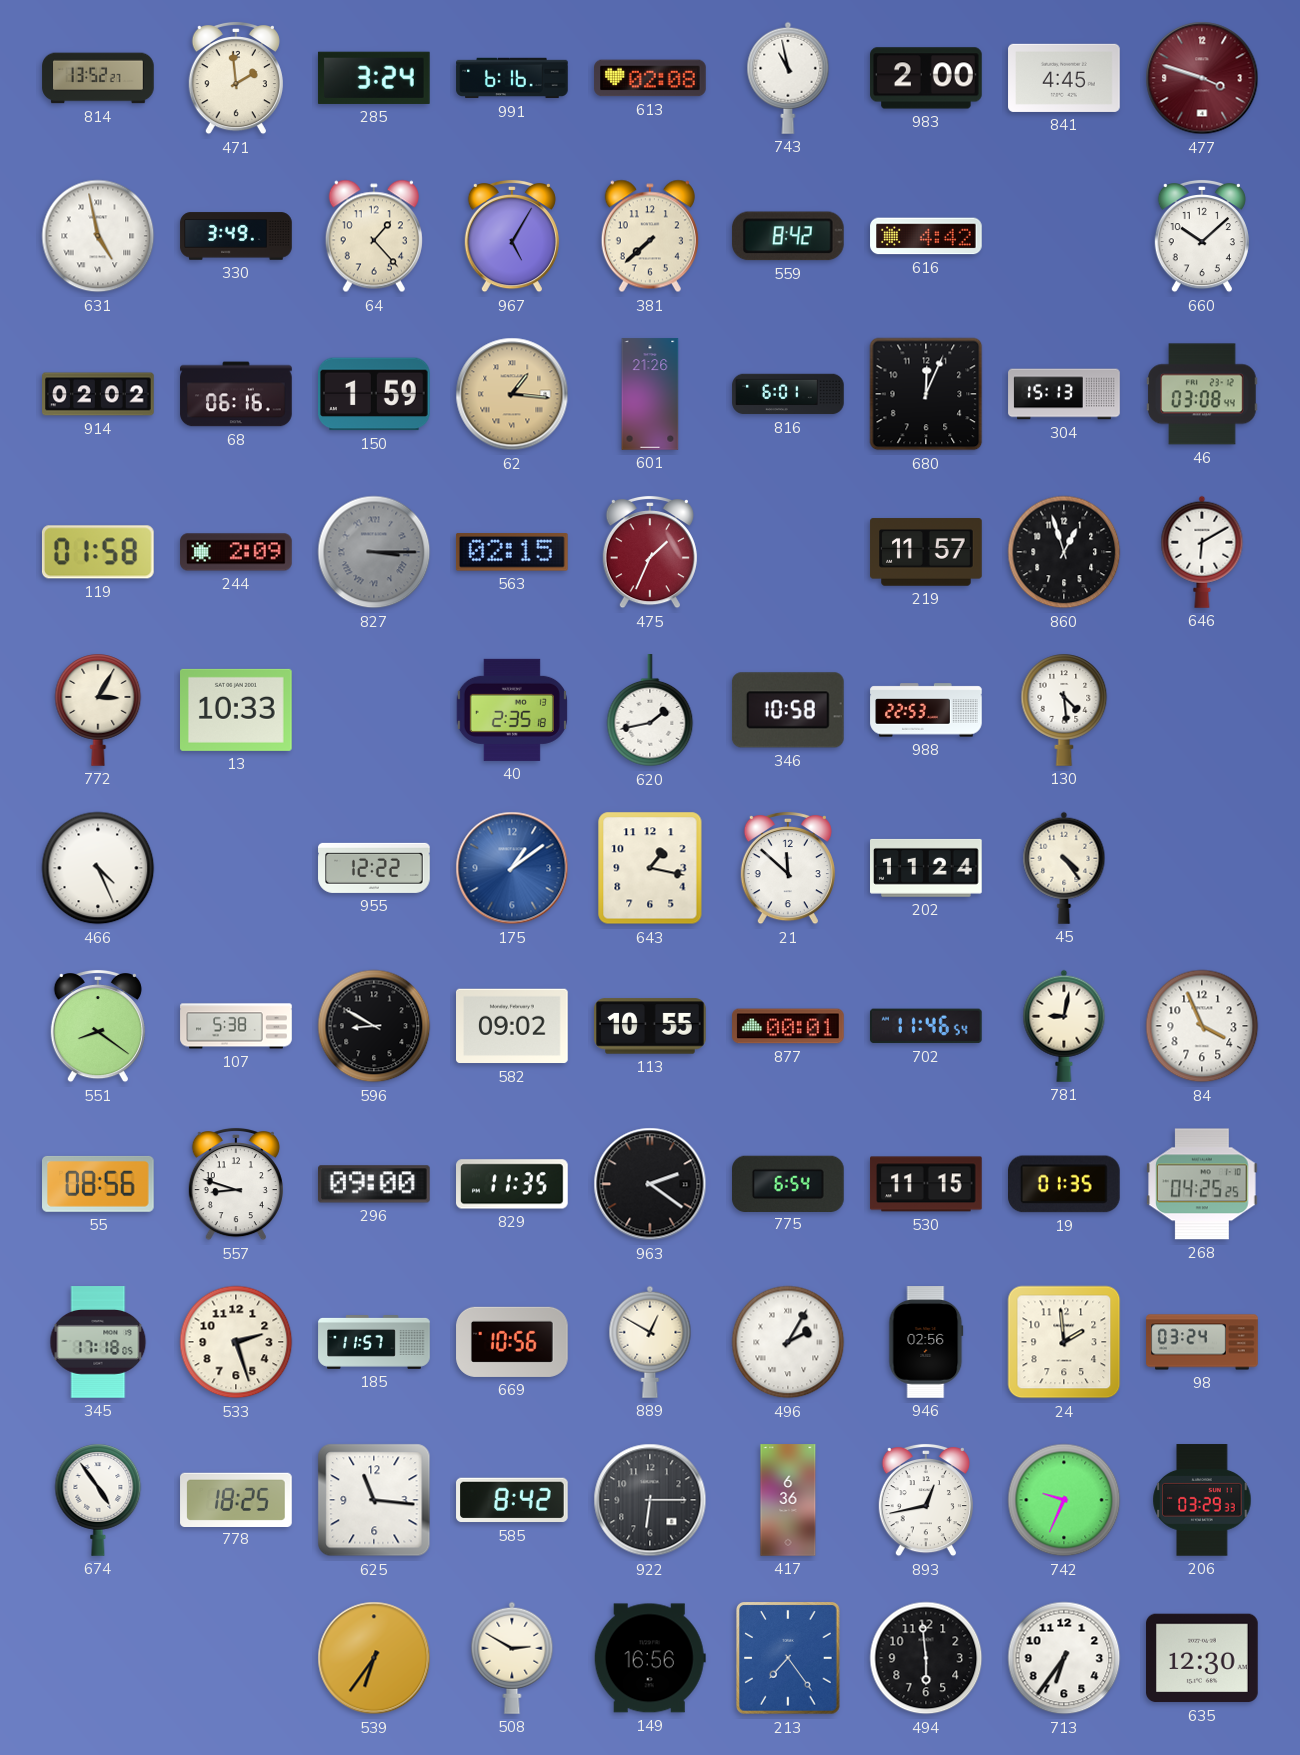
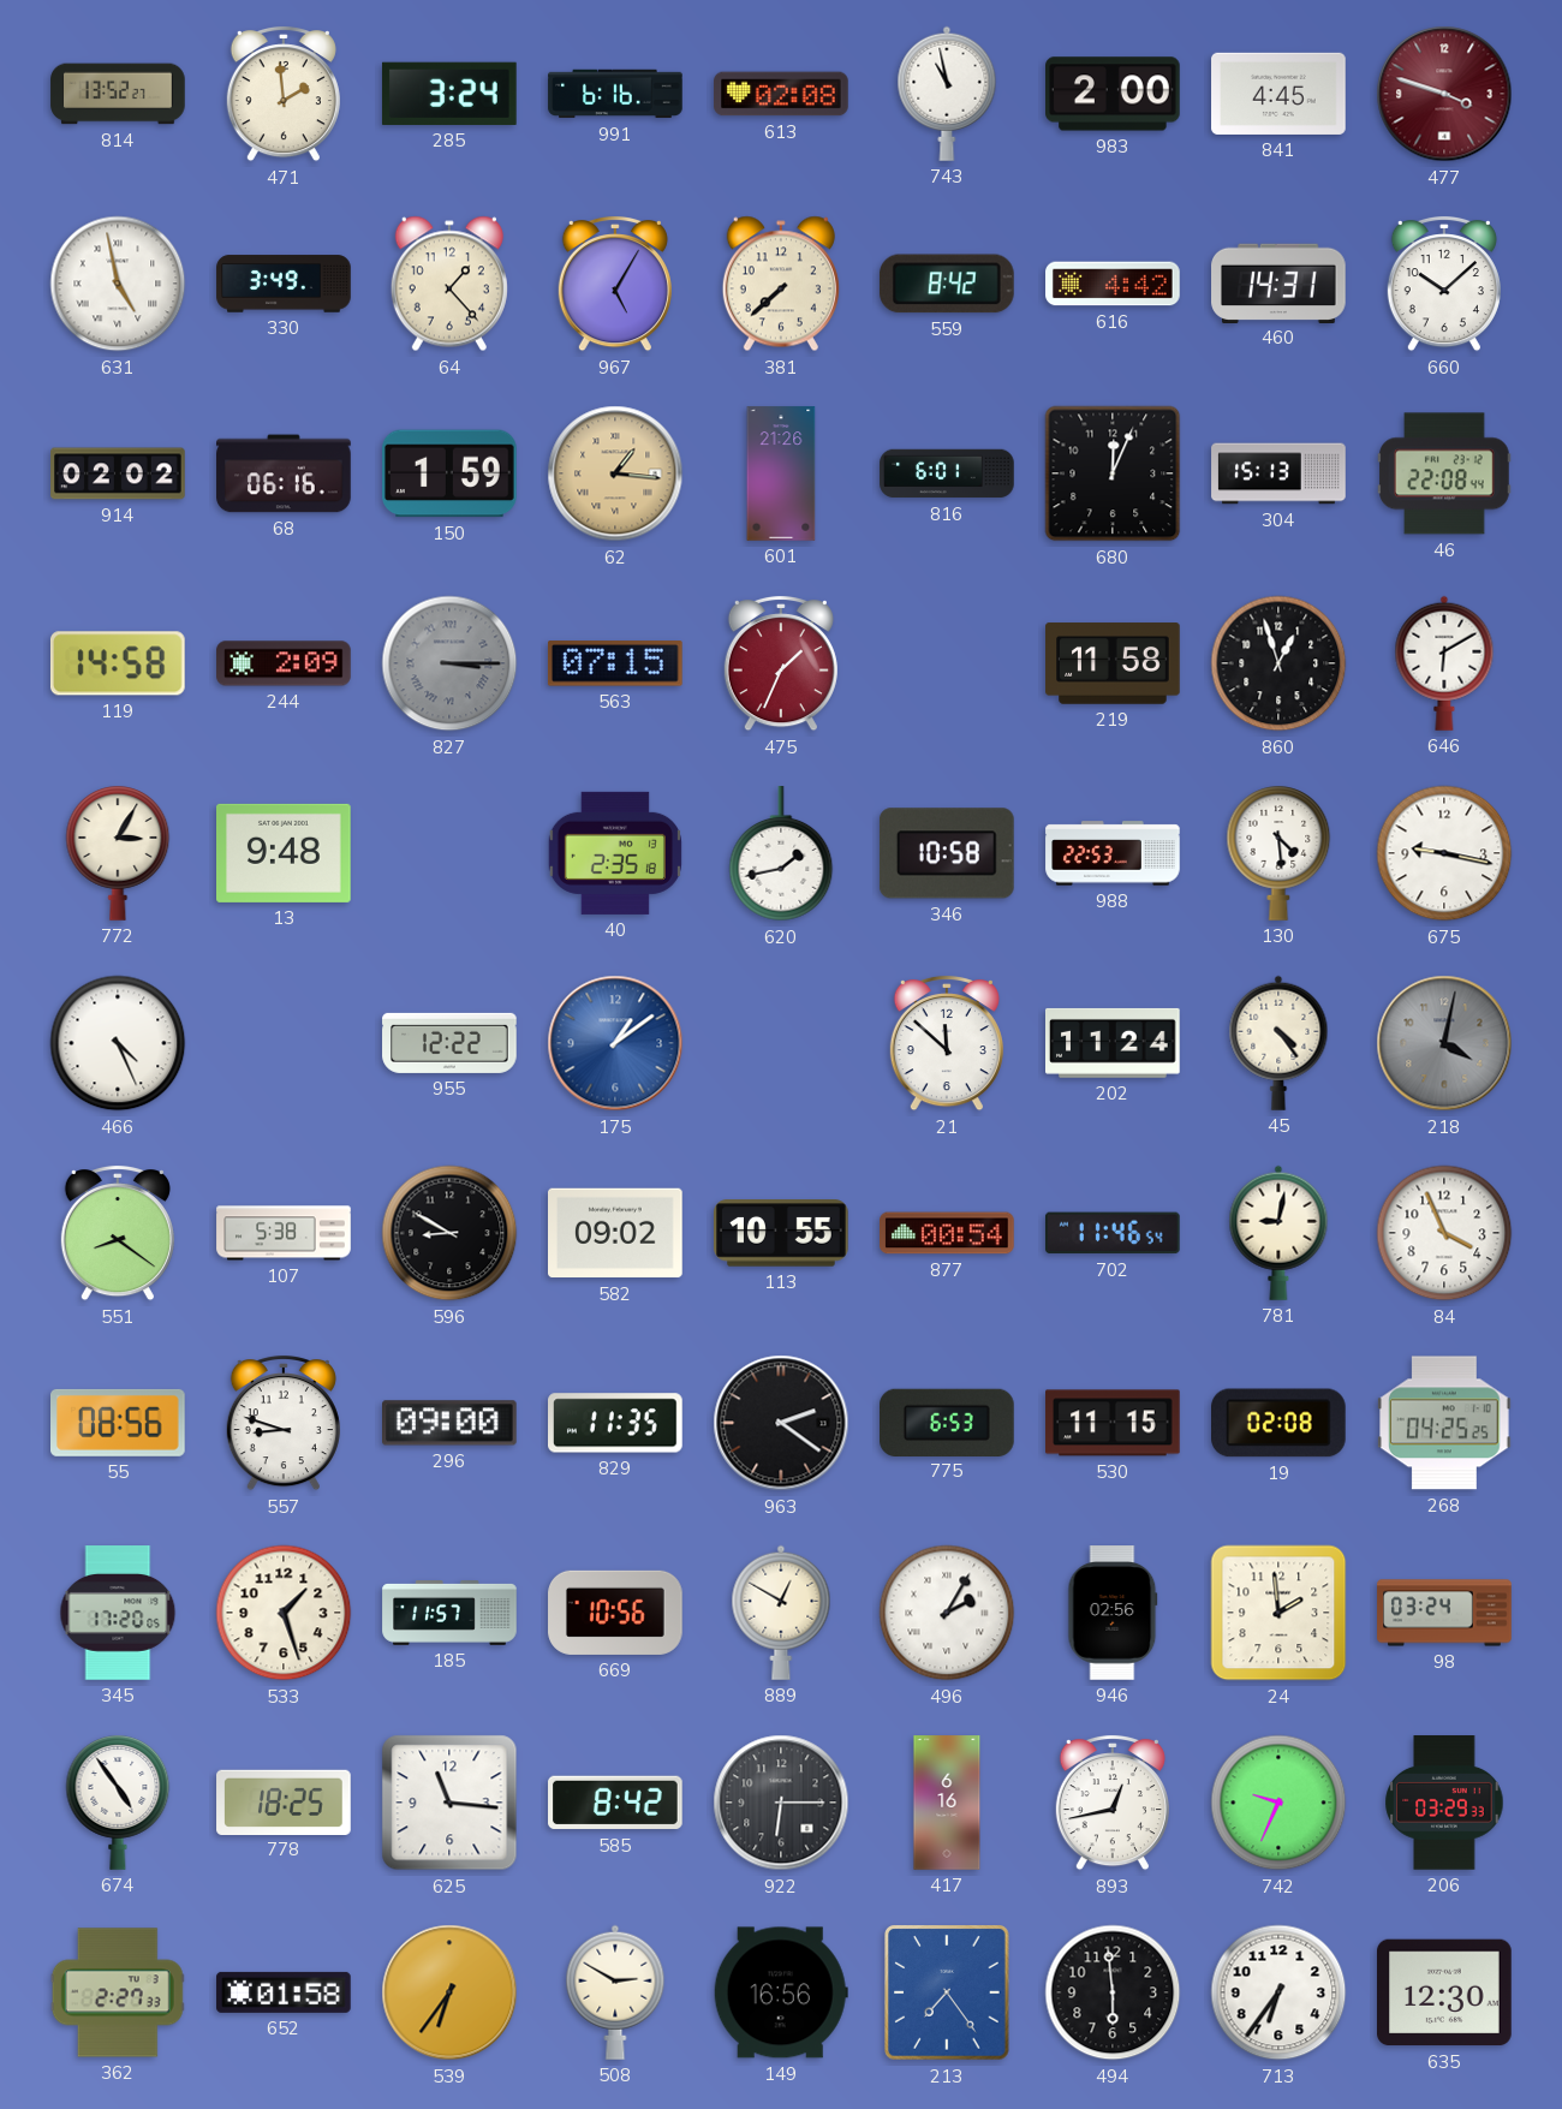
460: none -> 14:31 (1278, 282)
46: 03:08 -> 22:08 (1444, 473)
119: 01:58 -> 14:58 (118, 663)
563: 02:15 -> 07:15 (615, 663)
219: 11:57 -> 11:58 (1113, 663)
13: 10:33 -> 9:48 (284, 853)
675: none -> 9:17 (1444, 853)
643: 1:17 -> none (650, 868)
218: none -> 4:02 (1444, 1043)
877: 00:01 -> 00:54 (947, 1233)
775: 6:54 -> 6:53 (948, 1422)
19: 01:35 -> 02:08 (1280, 1423)
345: 17:18 -> 17:20 (118, 1613)
533: 2:27 -> 1:27 (284, 1613)
417: 6:36 -> 6:16 (947, 1803)
362: none -> 2:27 (118, 1992)
652: none -> 01:58 (284, 1992)
